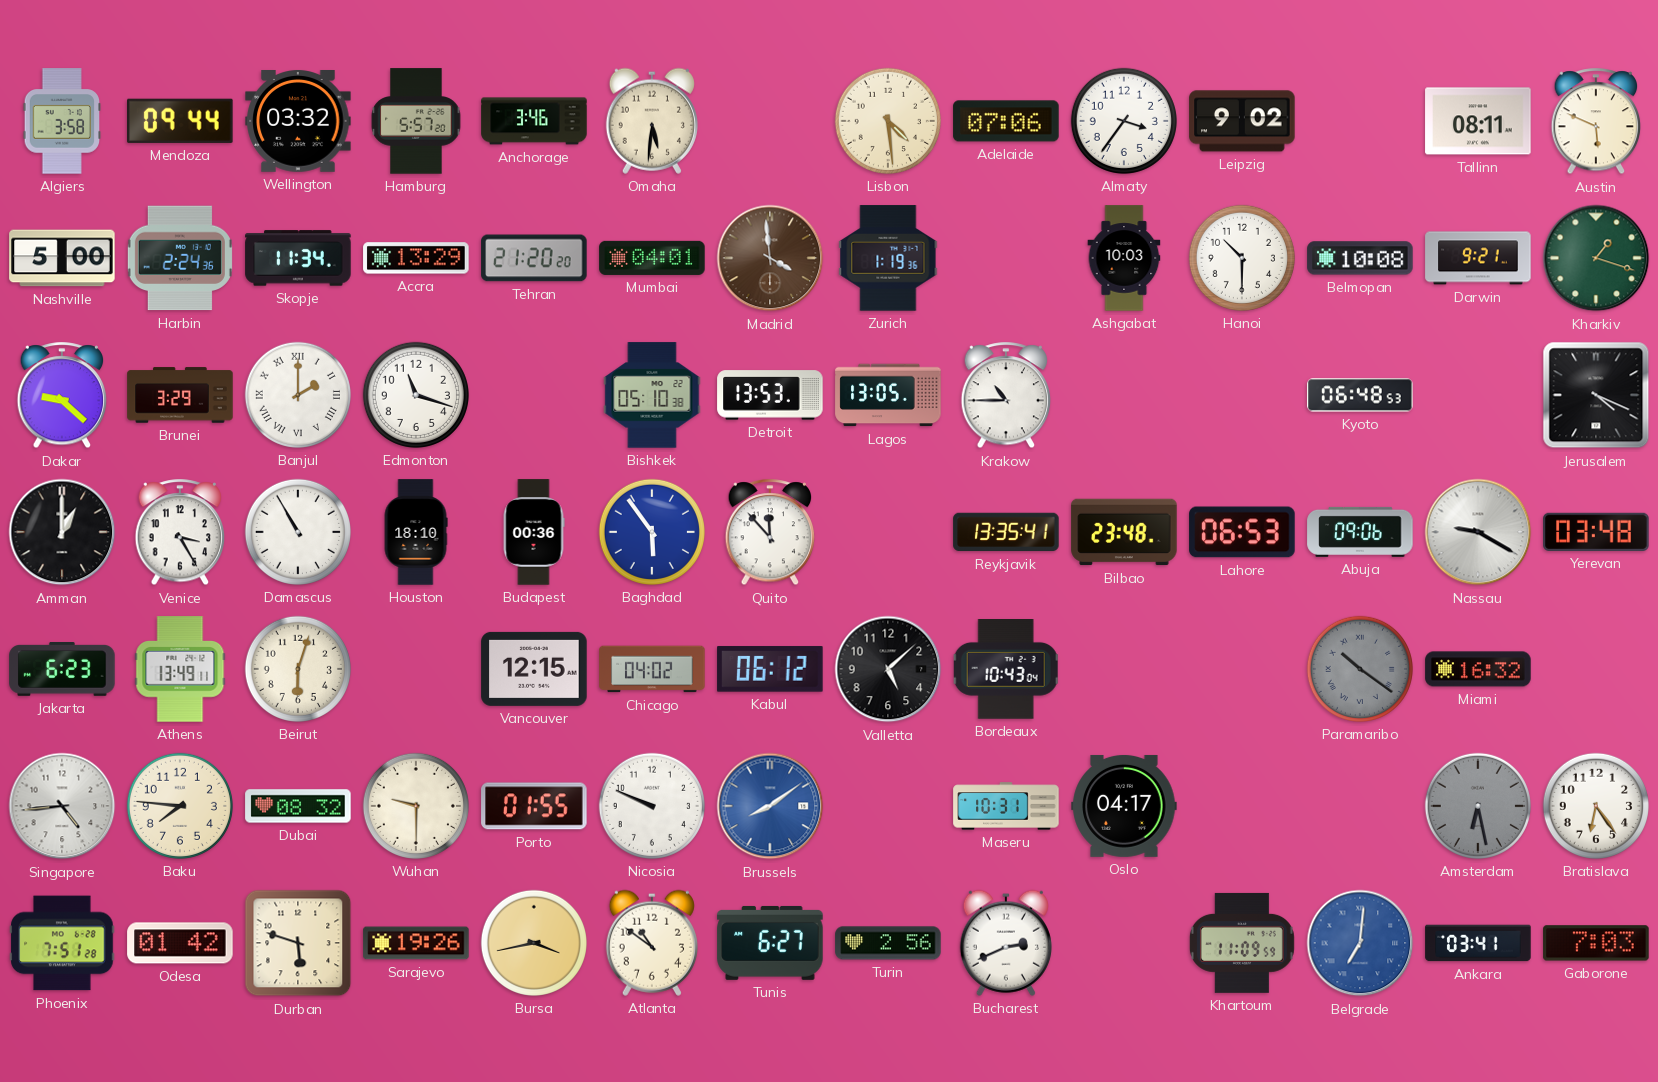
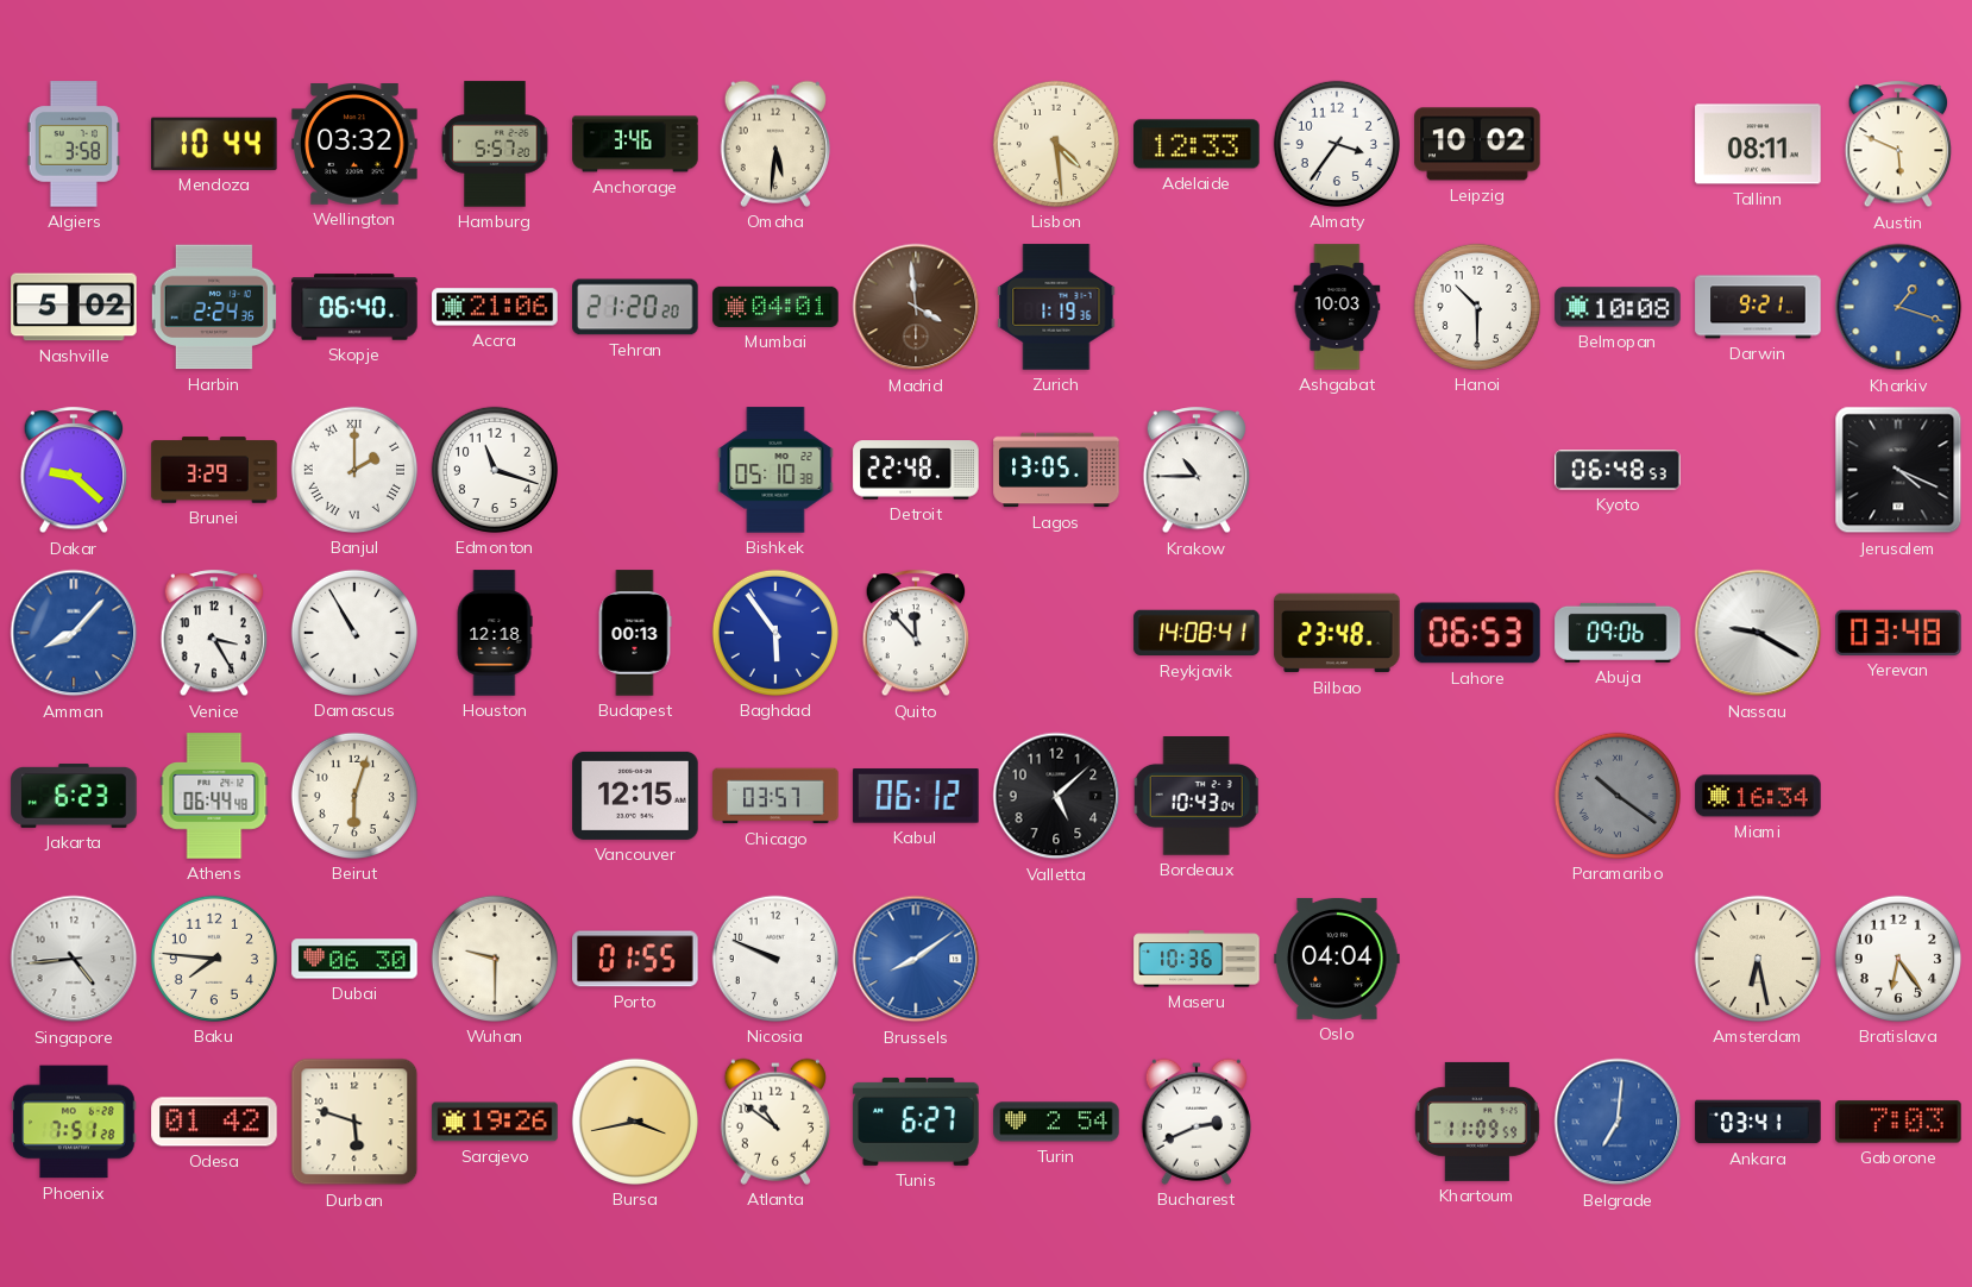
Mendoza: 09:44 -> 10:44 (214, 144)
Adelaide: 07:06 -> 12:33 (1197, 144)
Leipzig: 9:02 -> 10:02 (1477, 144)
Nashville: 5:00 -> 5:02 (74, 307)
Skopje: 11:34 -> 06:40 (354, 307)
Accra: 13:29 -> 21:06 (495, 307)
Kharkiv dial: green -> blue (1898, 307)
Detroit: 13:53 -> 22:48 (916, 470)
Amman: 1:00 -> 8:07 (74, 633)
Amman dial: black -> blue (74, 633)
Houston: 18:10 -> 12:18 (495, 633)
Budapest: 00:36 -> 00:13 (635, 633)
Reykjavik: 13:35 -> 14:08 (1197, 633)
Athens: 13:49 -> 06:44 (214, 796)
Chicago: 04:02 -> 03:57 (775, 796)
Miami: 16:32 -> 16:34 (1758, 796)
Dubai: 08:32 -> 06:30 (354, 959)
Maseru: 10:31 -> 10:36 (1197, 959)
Oslo: 04:17 -> 04:04 (1337, 959)
Amsterdam dial: grey -> cream (1758, 959)
Turin: 2:56 -> 2:54 (1056, 1122)
